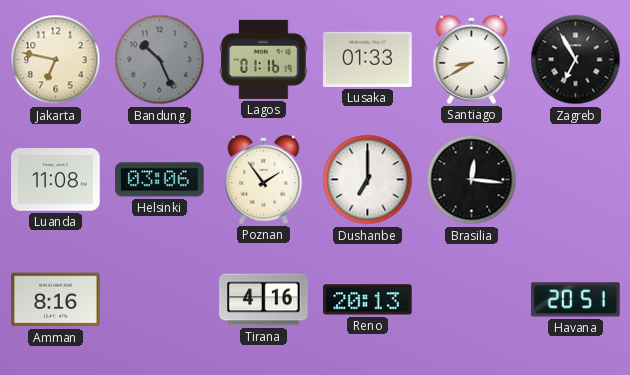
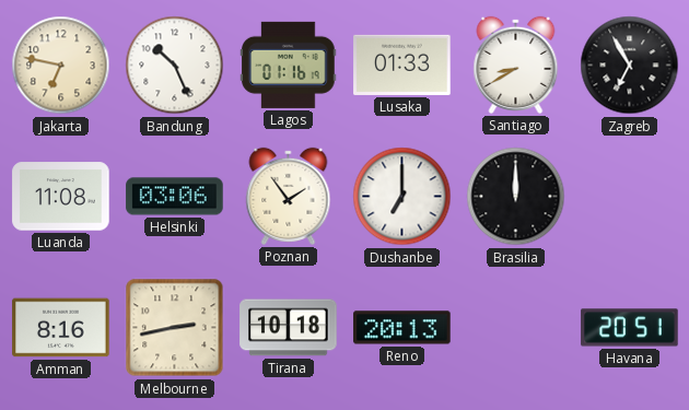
Bandung dial: grey -> white (175, 66)
Brasilia: 12:16 -> 12:00 (516, 197)
Melbourne: none -> 2:43 (175, 328)
Tirana: 4:16 -> 10:18 (289, 328)
